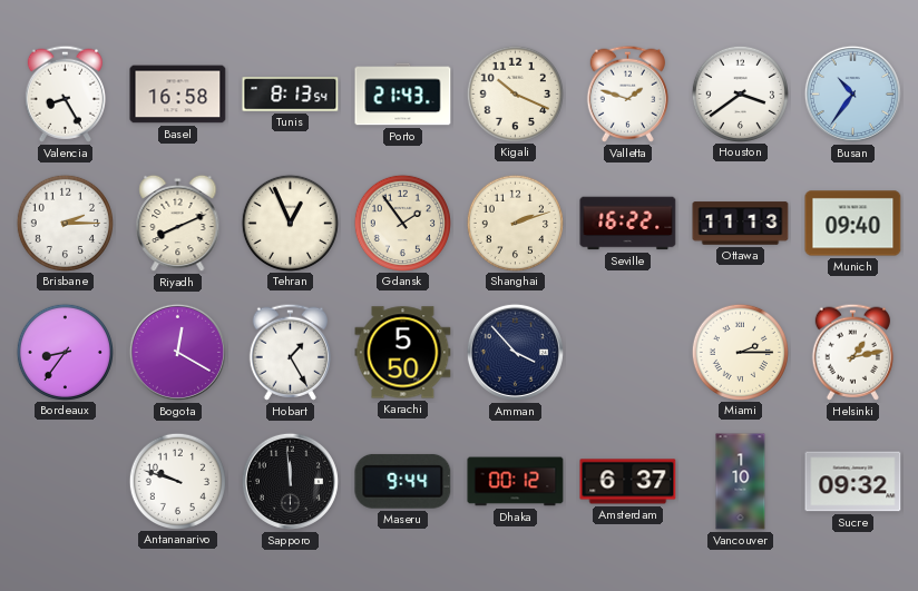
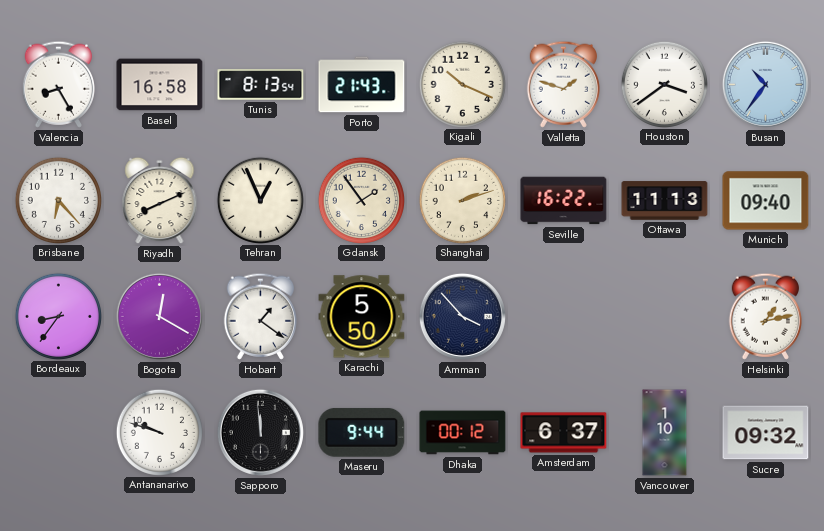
Brisbane: 2:15 -> 6:23 (58, 200)
Hobart: 1:25 -> 1:21 (260, 316)
Miami: 2:15 -> none (740, 352)
